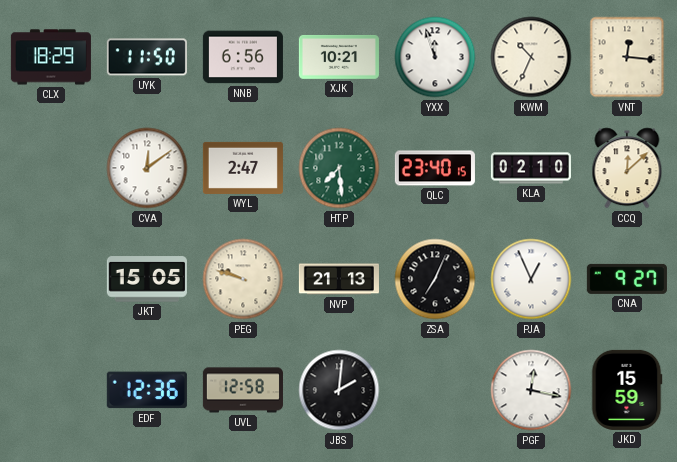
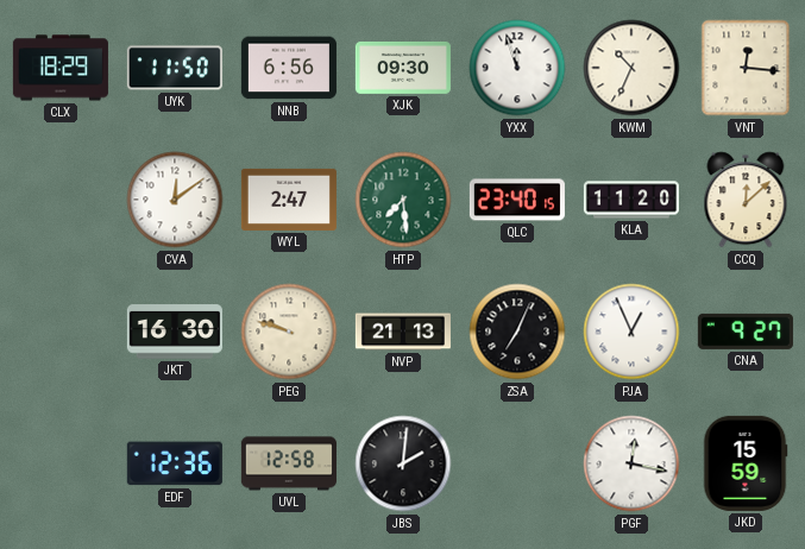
XJK: 10:21 -> 09:30 (403, 68)
KLA: 02:10 -> 11:20 (631, 200)
JKT: 15:05 -> 16:30 (175, 332)
